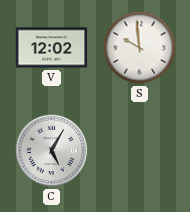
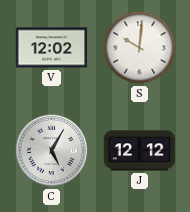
S: 9:59 -> 10:01 (140, 48)
J: none -> 12:12 (140, 151)
